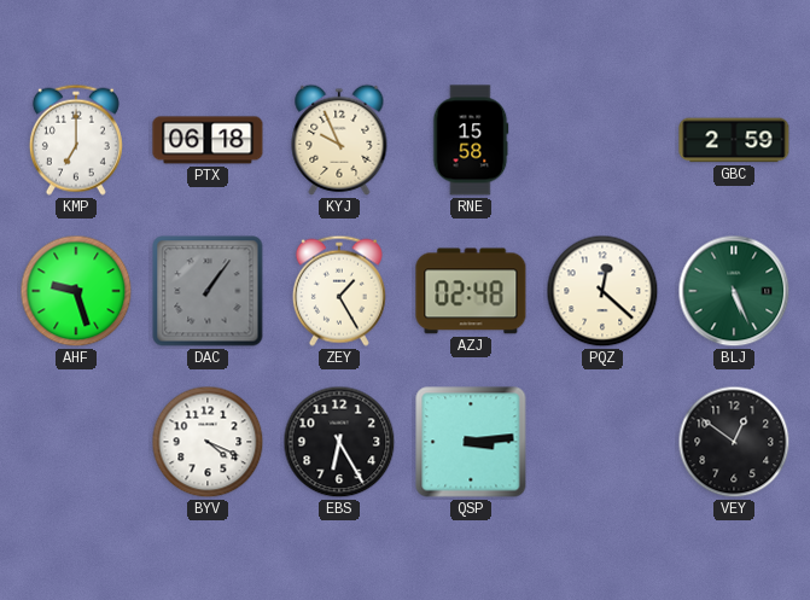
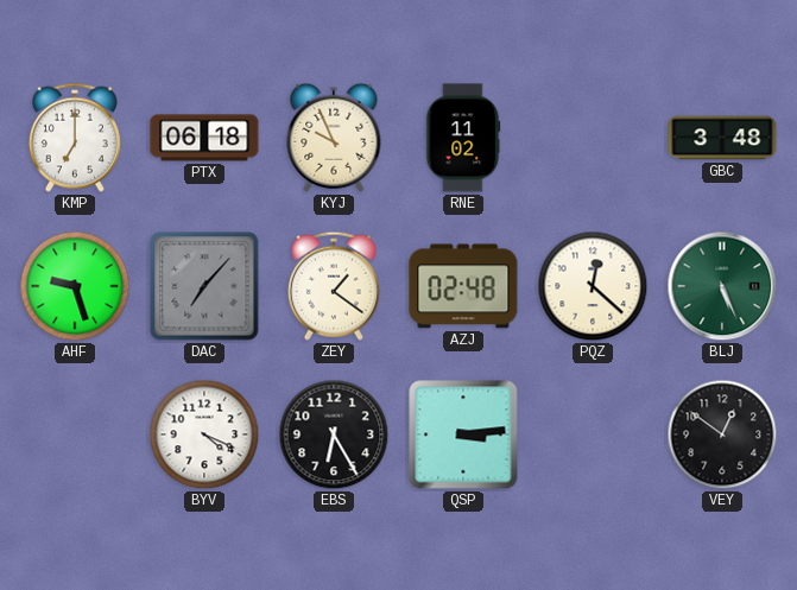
RNE: 15:58 -> 11:02 (463, 138)
GBC: 2:59 -> 3:48 (722, 138)
DAC: 1:06 -> 7:07 (204, 286)
ZEY: 1:25 -> 1:21 (334, 286)
